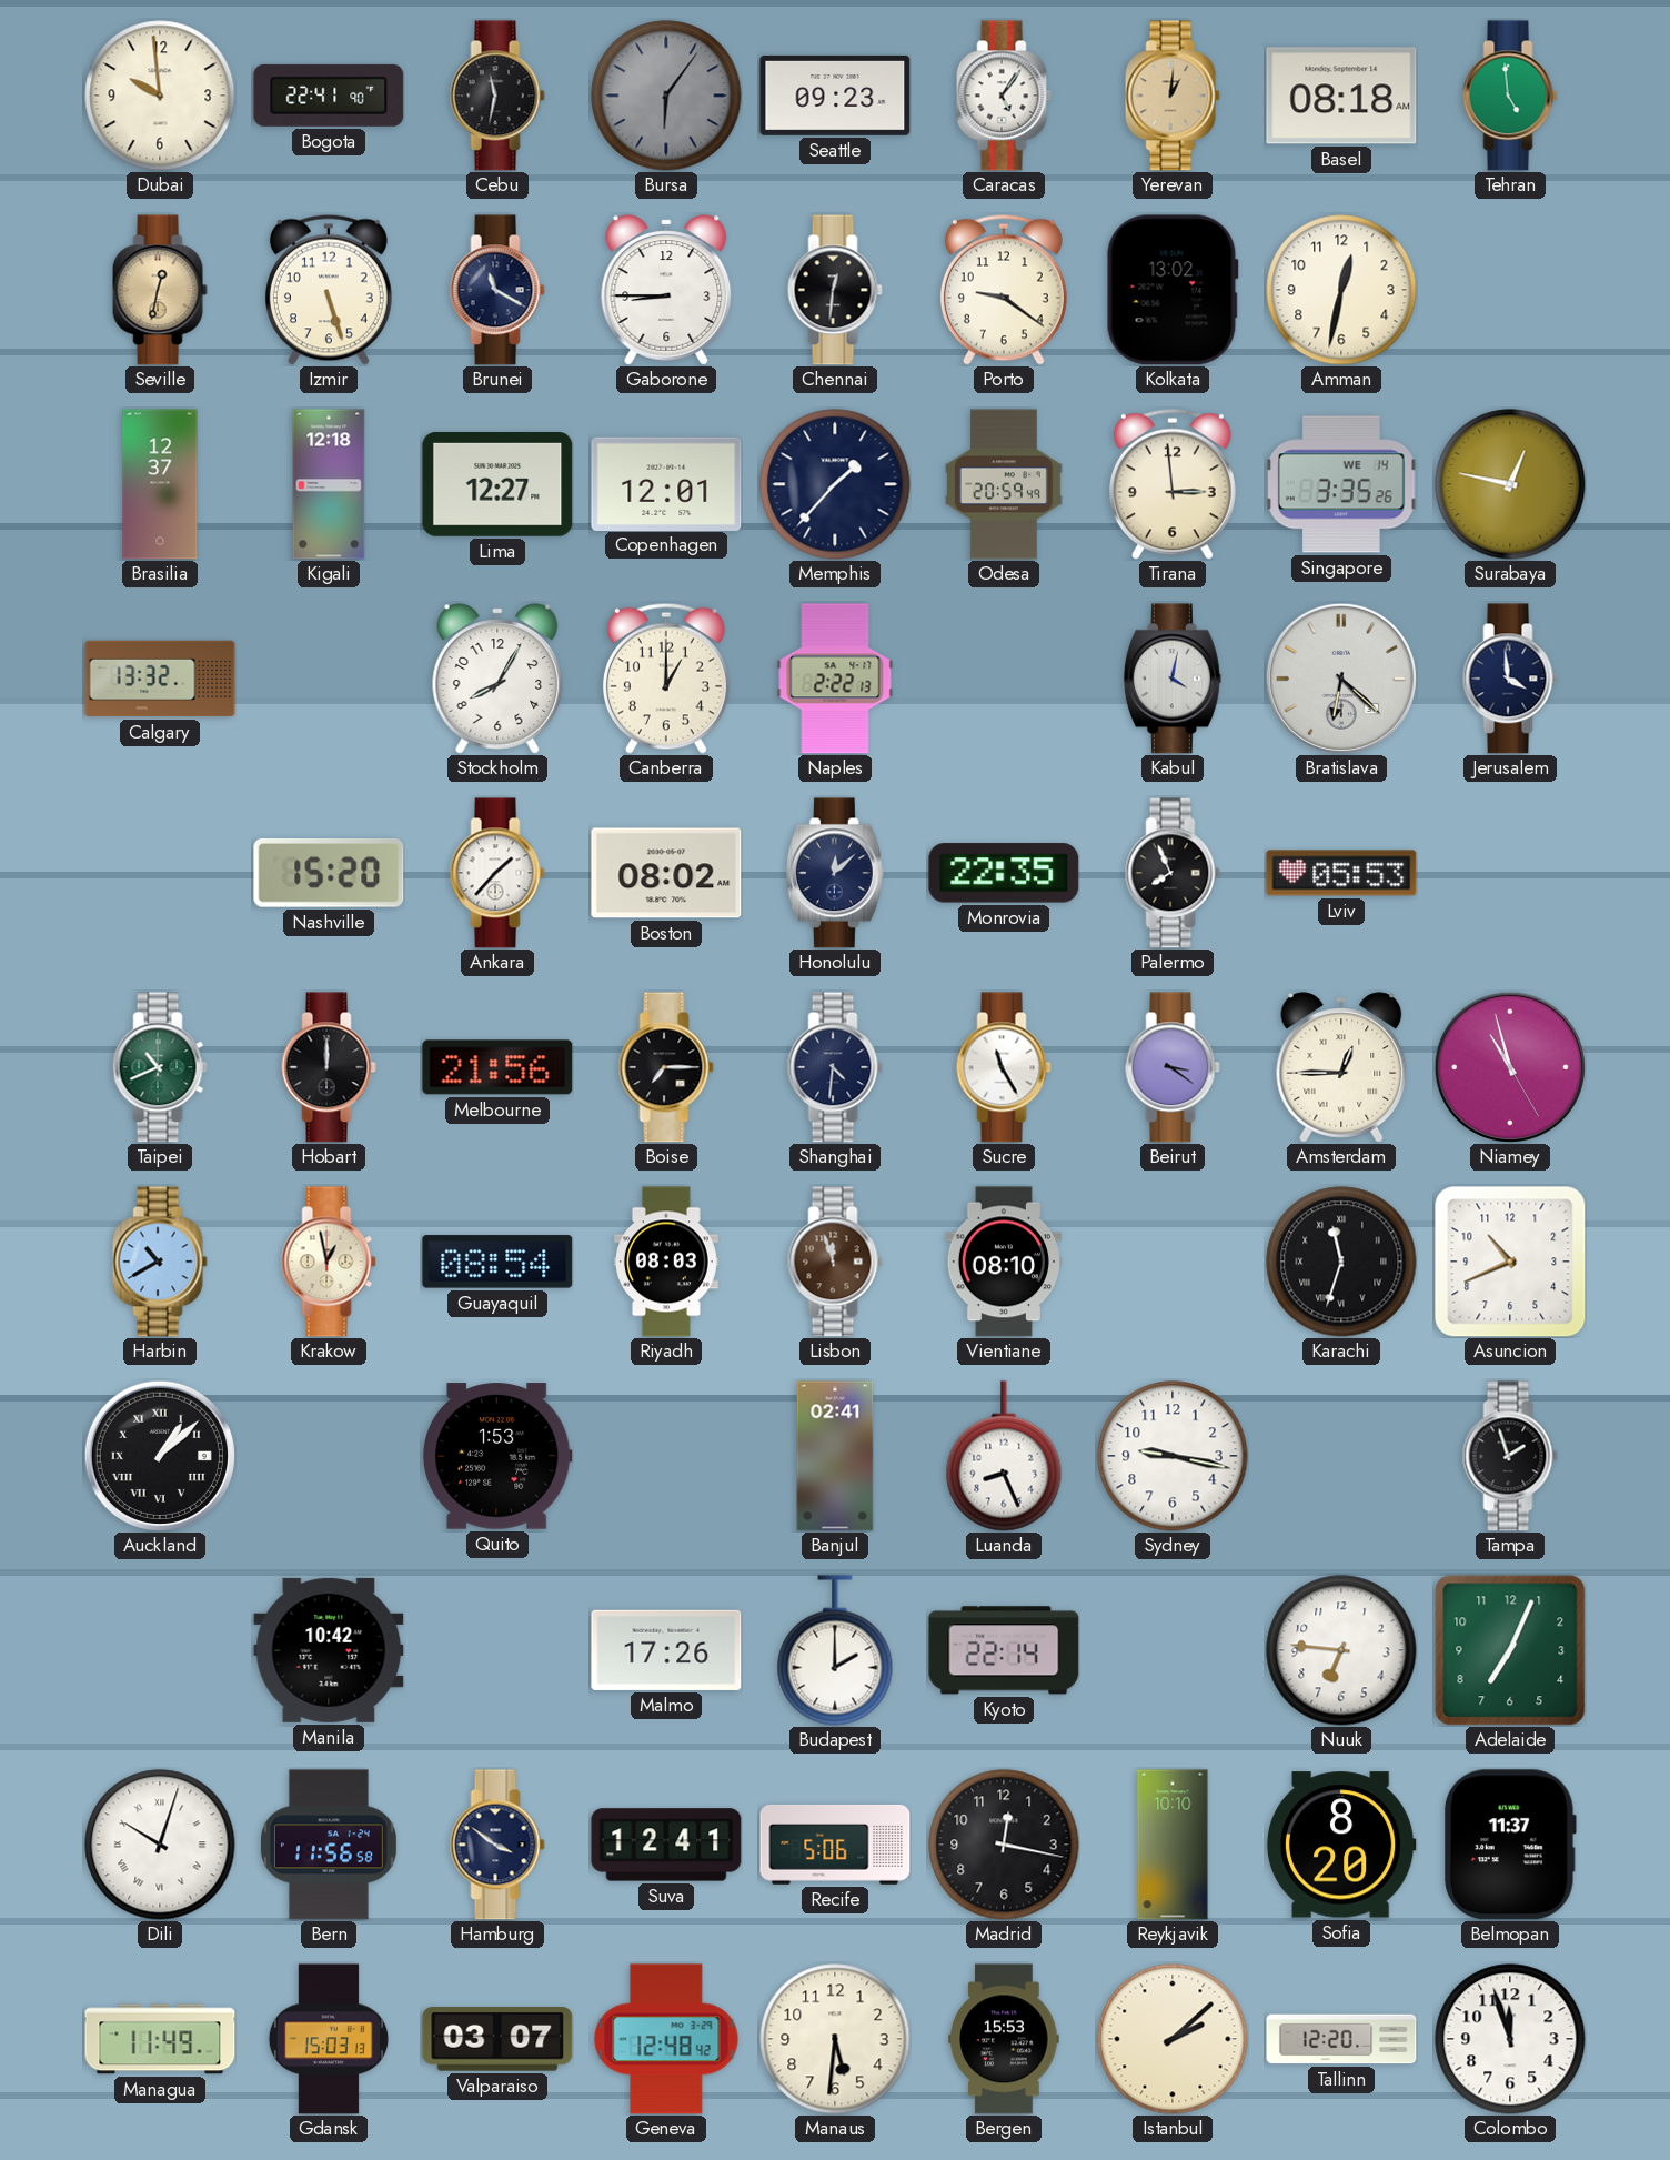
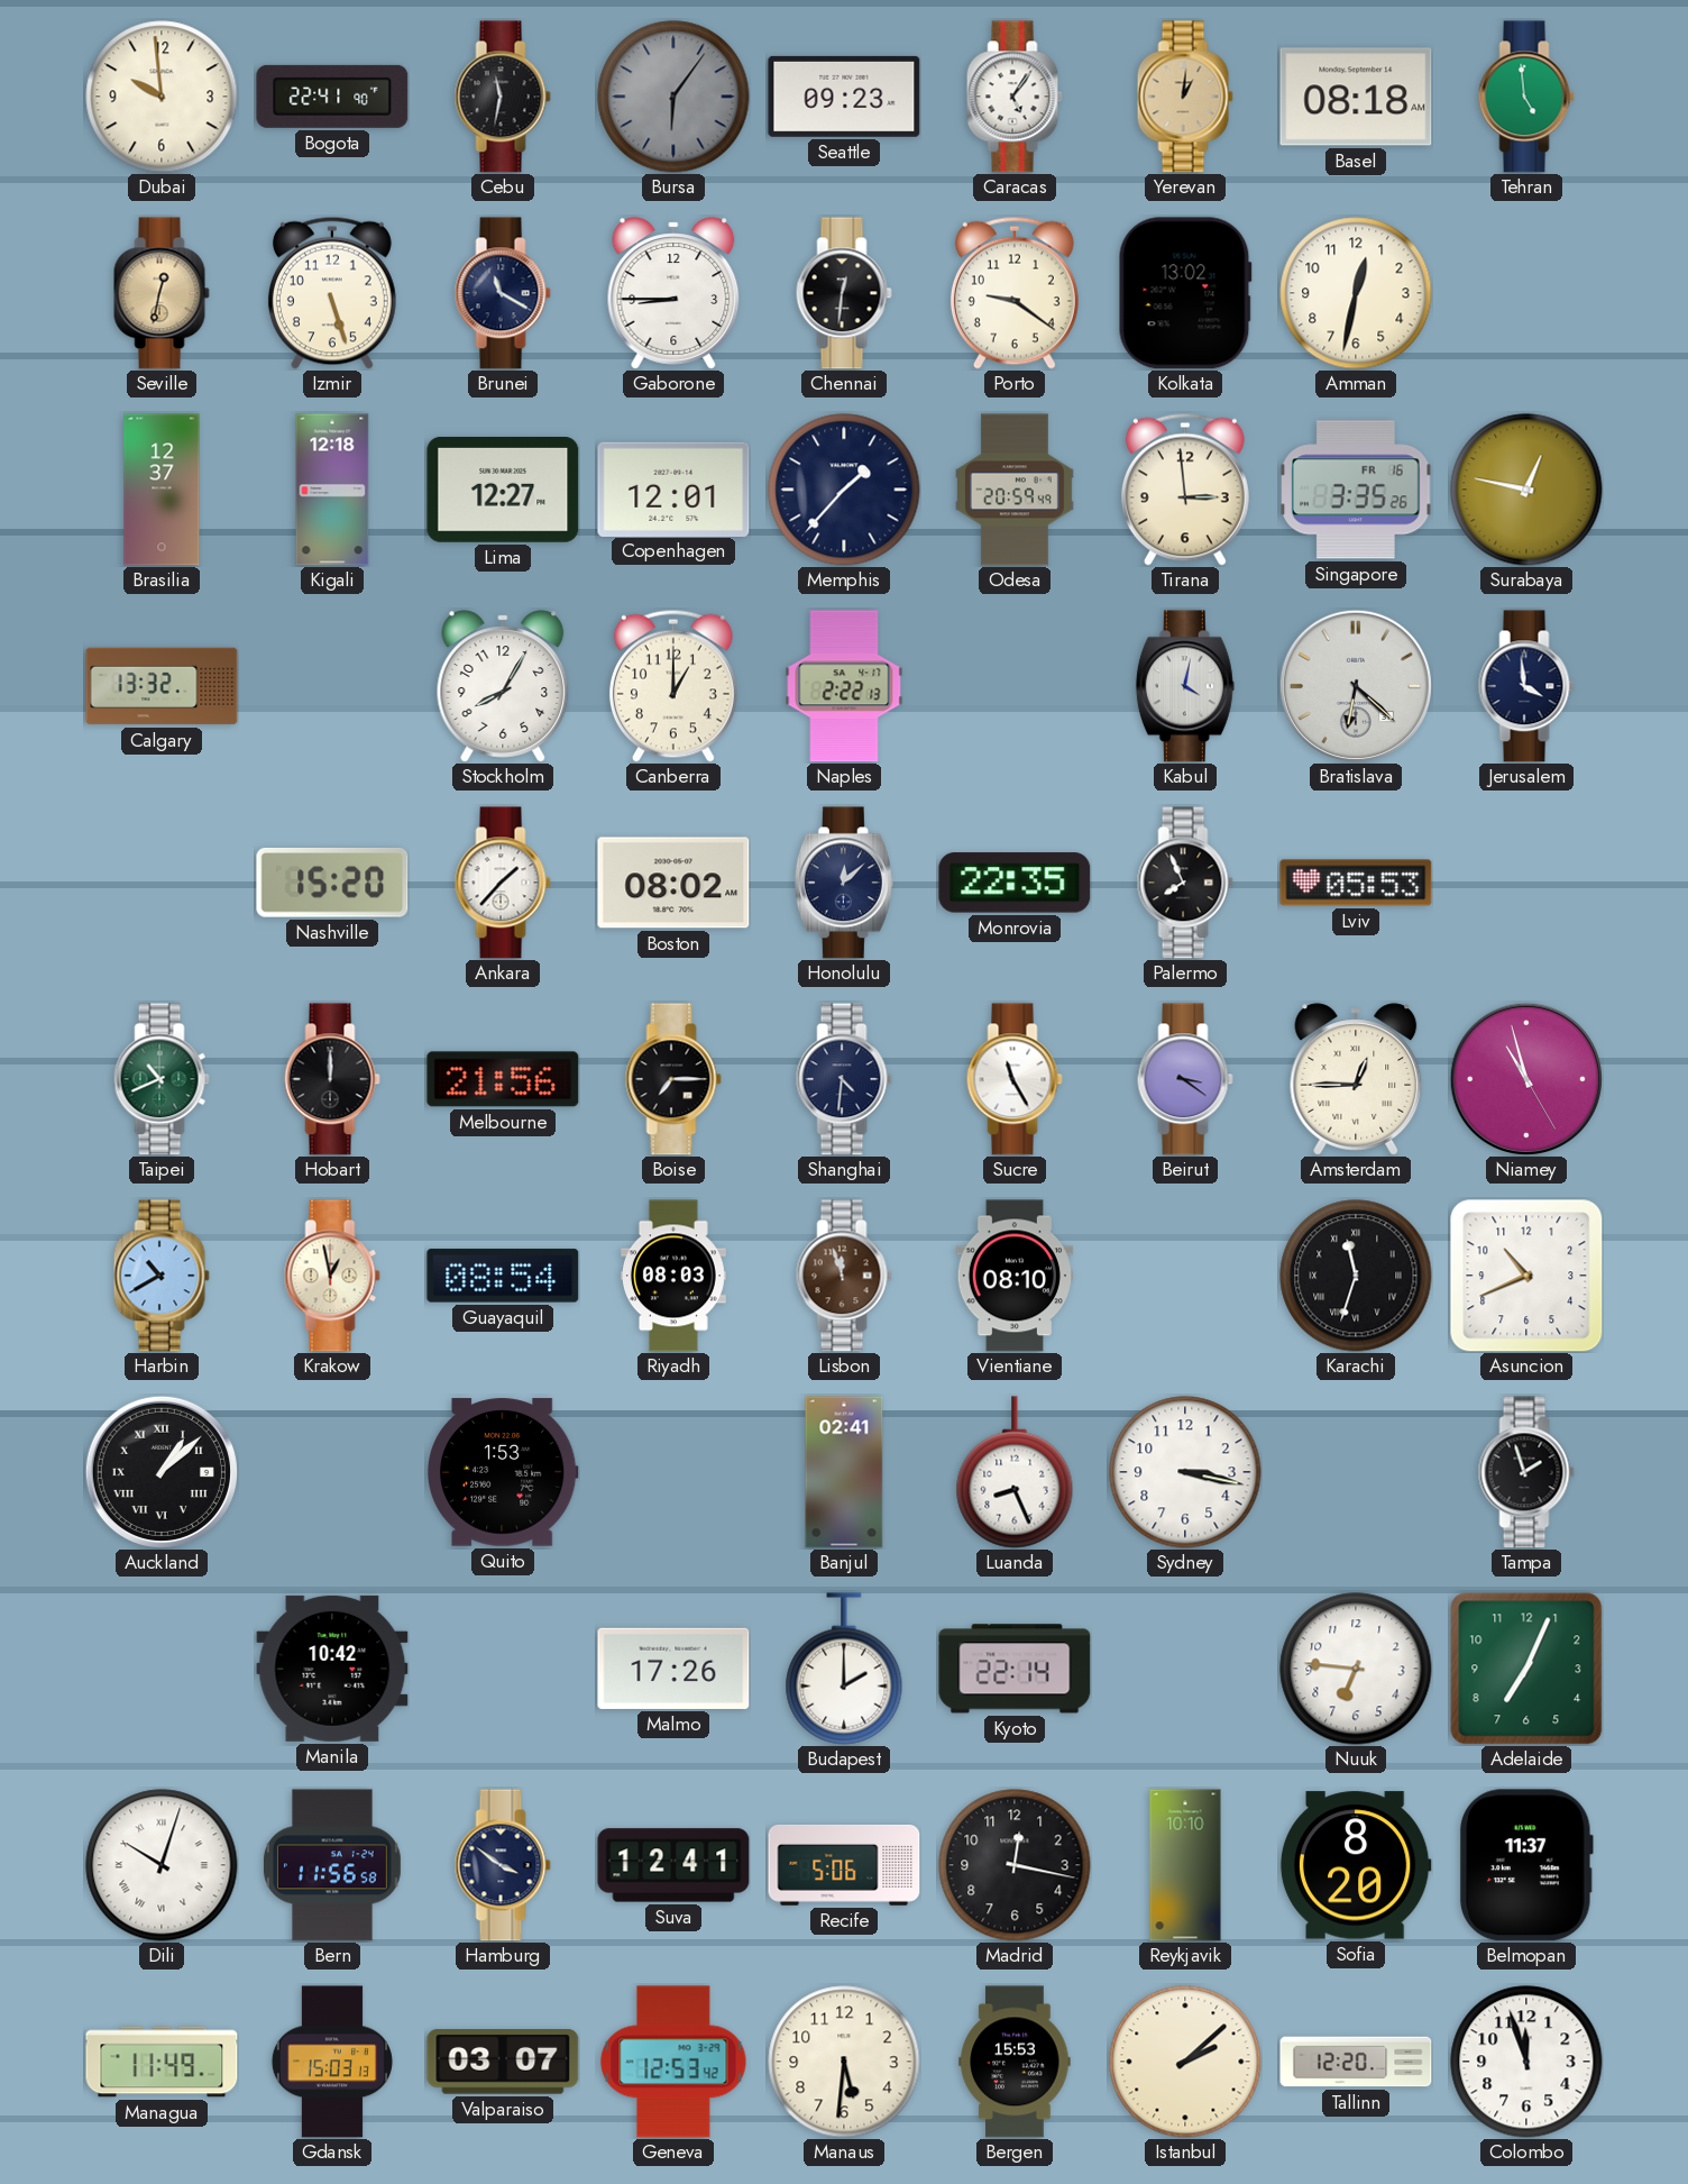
Singapore date: WE 14 -> FR 16 (1356, 490)
Sydney: 9:17 -> 3:17 (1185, 1472)
Geneva: 12:48 -> 12:53 (673, 2062)
